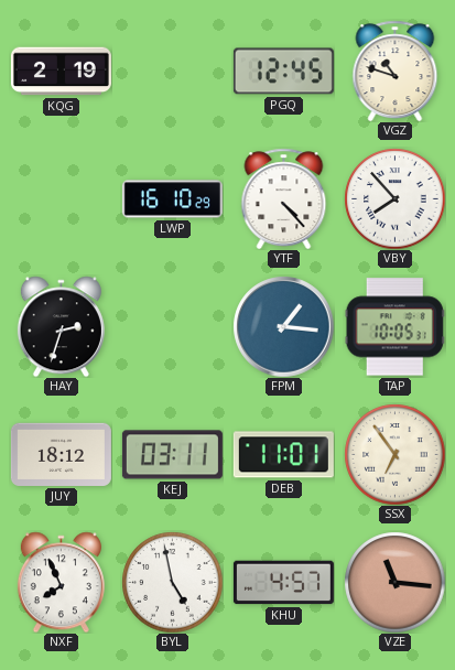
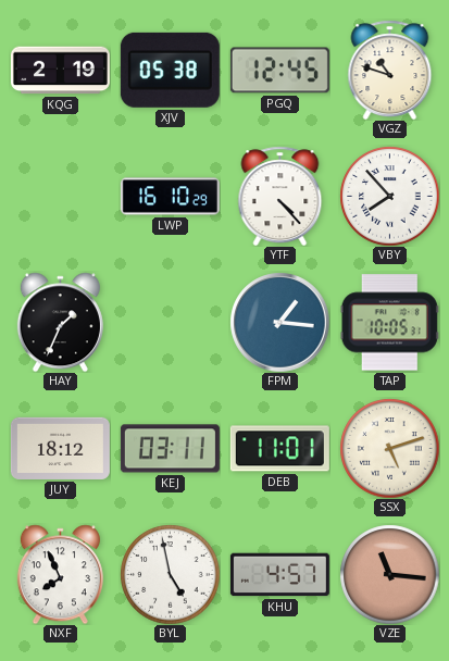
XJV: none -> 05:38 (170, 70)
HAY: 2:33 -> 1:34 (60, 322)
SSX: 6:54 -> 5:12 (389, 448)
